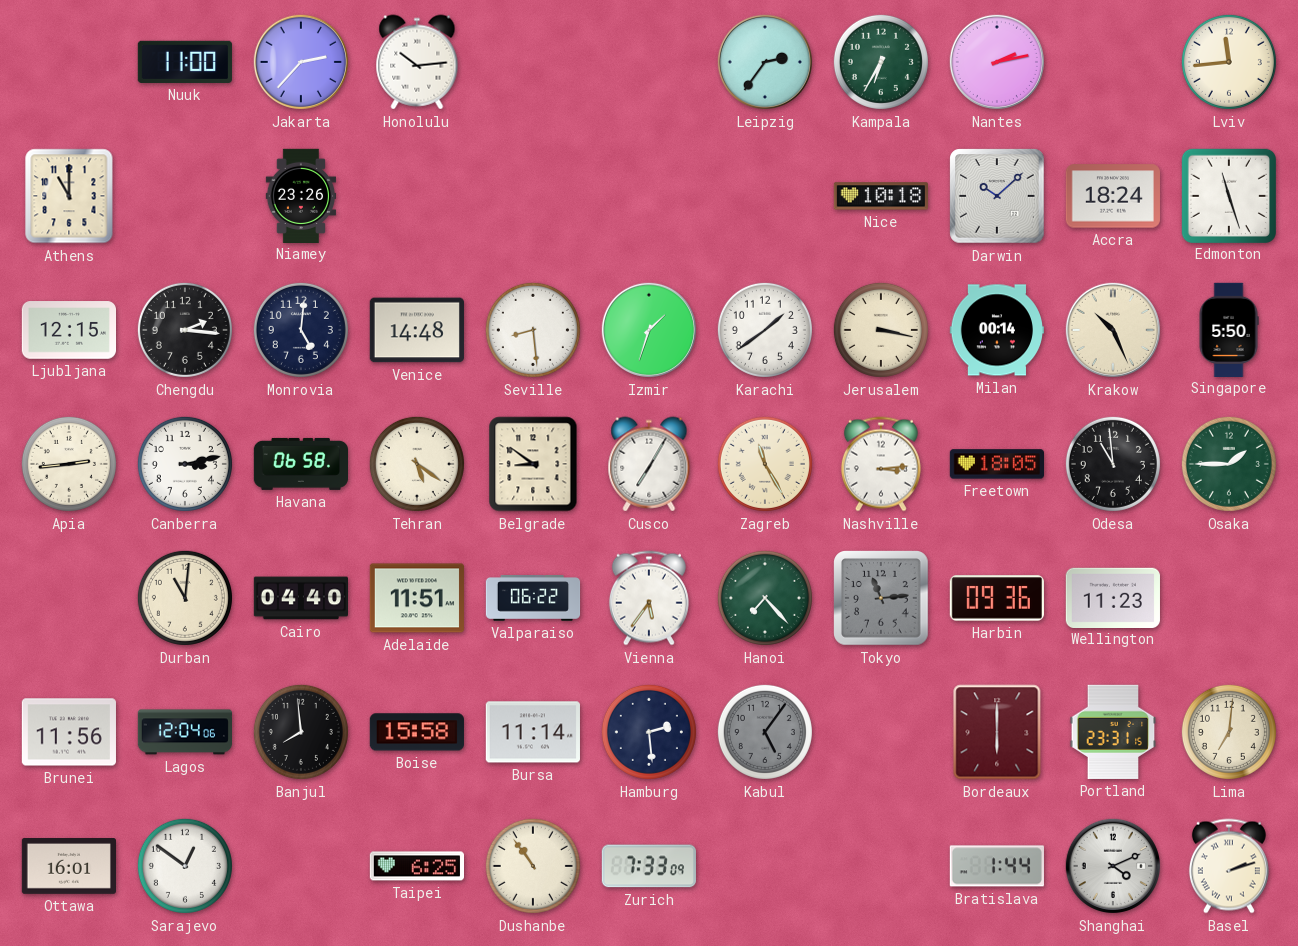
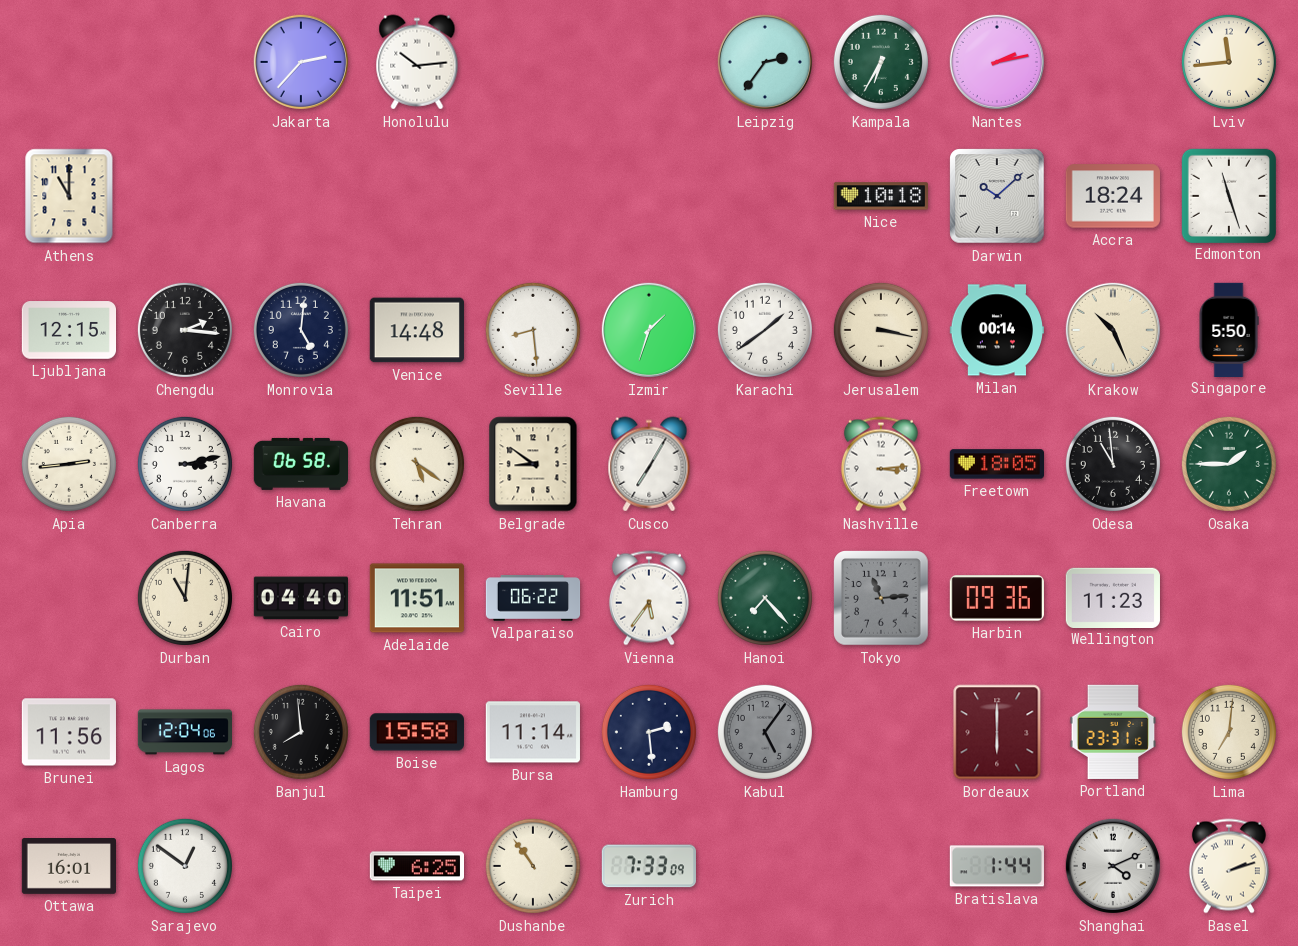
Nuuk: 11:00 -> none (185, 62)
Niamey: 23:26 -> none (301, 195)
Zagreb: 11:25 -> none (765, 464)
